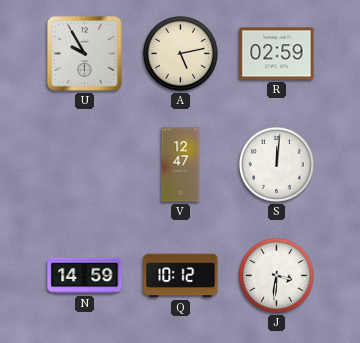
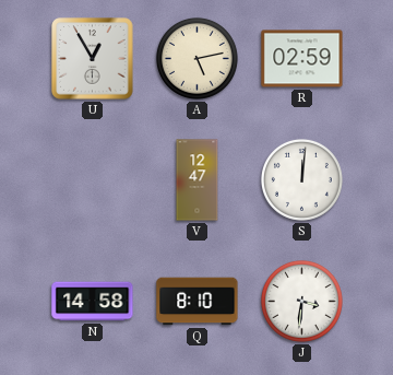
U: 9:55 -> 12:55 (93, 59)
N: 14:59 -> 14:58 (93, 302)
Q: 10:12 -> 8:10 (198, 302)
